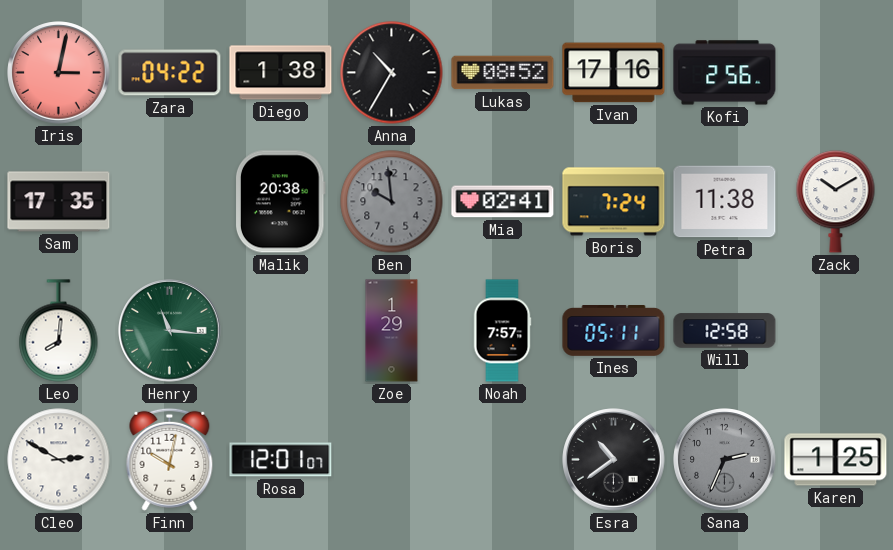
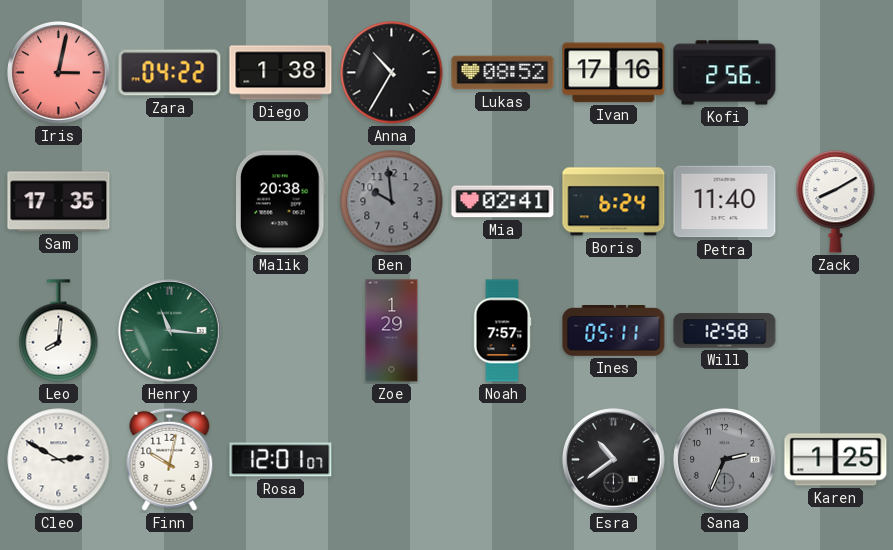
Boris: 7:24 -> 6:24 (614, 202)
Petra: 11:38 -> 11:40 (725, 202)
Zack: 10:10 -> 8:10 (836, 202)
